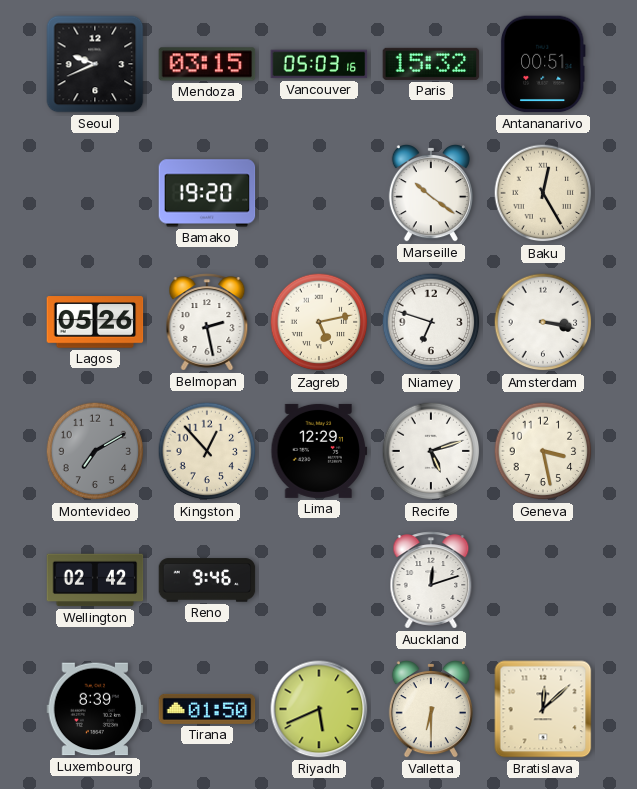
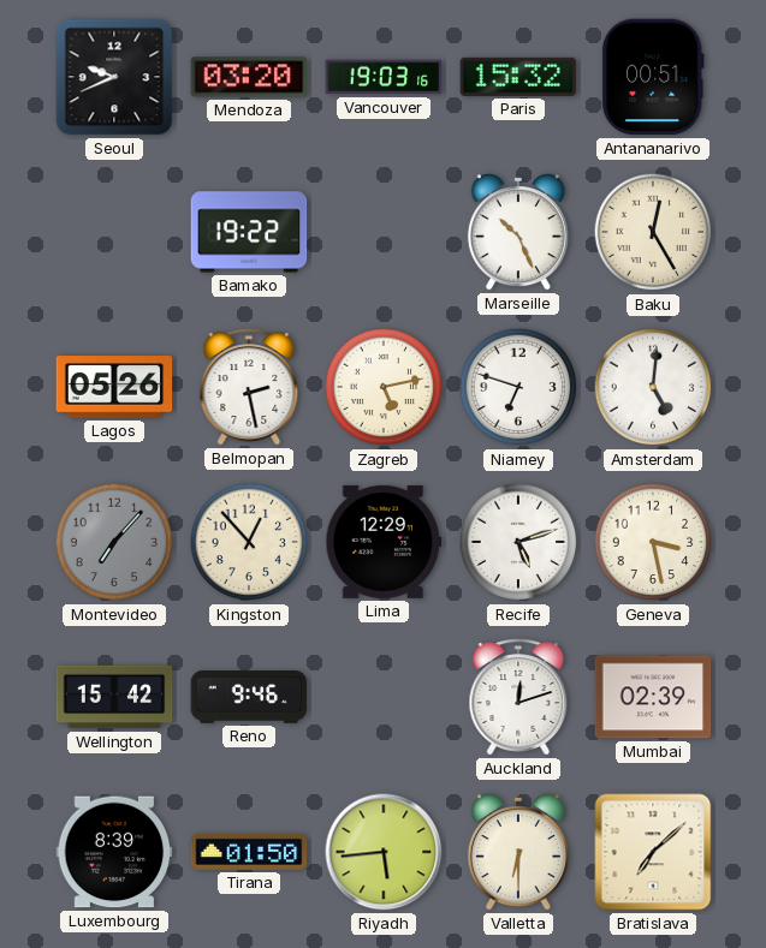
Mendoza: 03:15 -> 03:20 (249, 77)
Vancouver: 05:03 -> 19:03 (384, 77)
Bamako: 19:20 -> 19:22 (249, 232)
Marseille: 10:21 -> 10:26 (518, 232)
Amsterdam: 3:17 -> 5:01 (653, 387)
Montevideo: 7:10 -> 7:07 (114, 542)
Wellington: 02:42 -> 15:42 (114, 697)
Mumbai: none -> 02:39 (653, 697)
Riyadh: 5:41 -> 5:44 (384, 852)
Bratislava: 12:08 -> 7:08 (653, 852)
